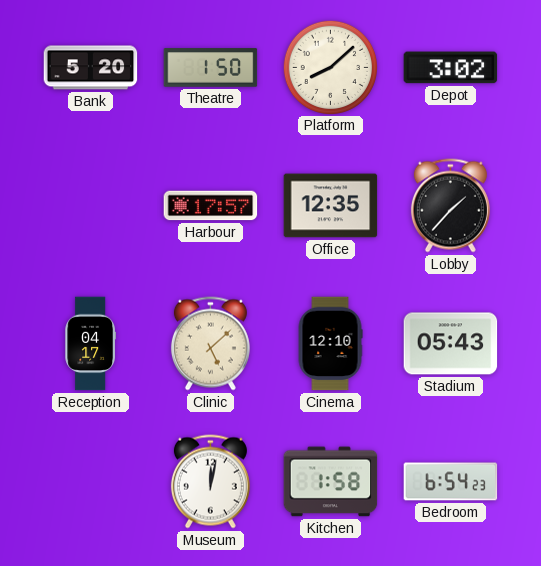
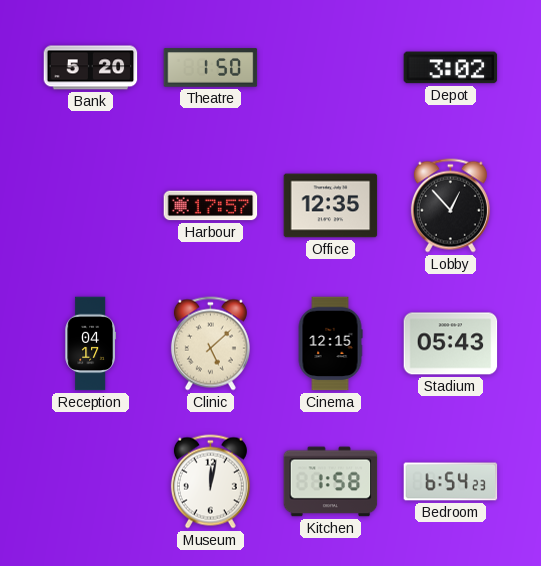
Platform: 8:08 -> none (330, 67)
Lobby: 1:37 -> 12:53 (450, 206)
Cinema: 12:10 -> 12:15 (330, 344)
